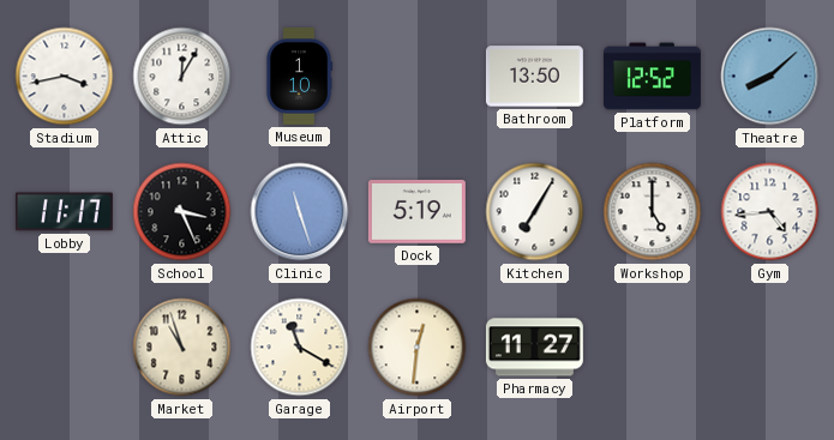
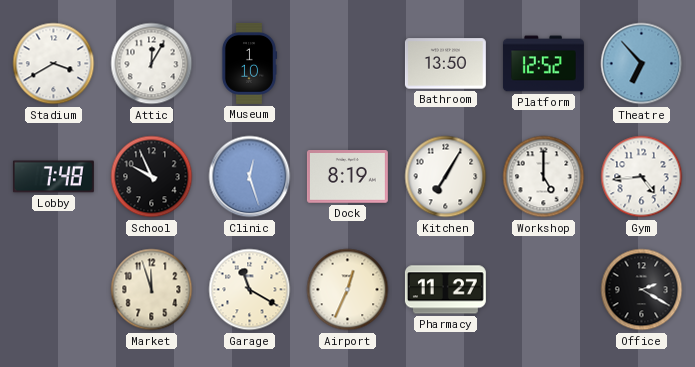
Stadium: 3:43 -> 3:40 (54, 64)
Theatre: 8:08 -> 6:53 (642, 64)
Lobby: 11:17 -> 7:48 (53, 177)
School: 3:26 -> 9:56 (152, 177)
Clinic: 11:27 -> 12:27 (250, 177)
Dock: 5:19 -> 8:19 (347, 177)
Market: 10:57 -> 11:57 (152, 290)
Airport: 12:31 -> 12:34 (348, 290)
Office: none -> 2:20 (642, 290)
